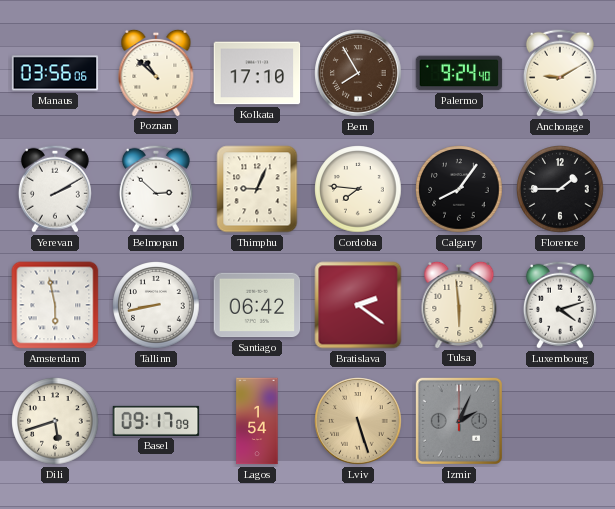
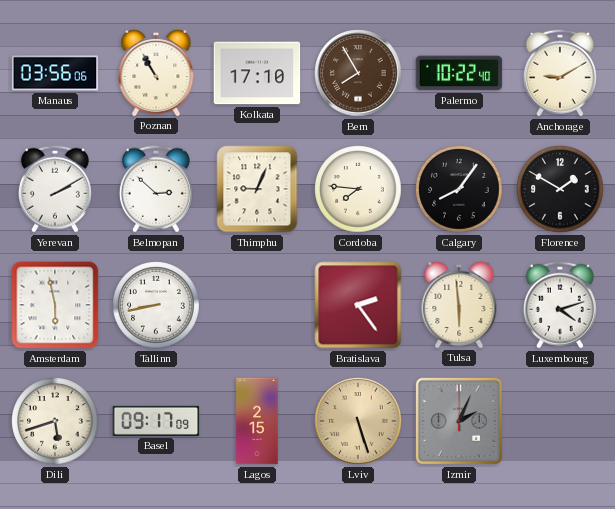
Poznan: 10:52 -> 10:55 (156, 72)
Palermo: 9:24 -> 10:22 (459, 73)
Florence: 1:45 -> 1:50 (560, 189)
Santiago: 06:42 -> none (257, 305)
Bratislava: 2:21 -> 2:24 (358, 305)
Lagos: 1:54 -> 2:15 (257, 421)
